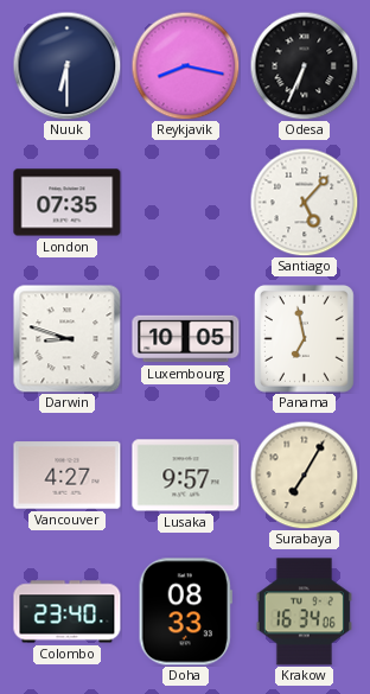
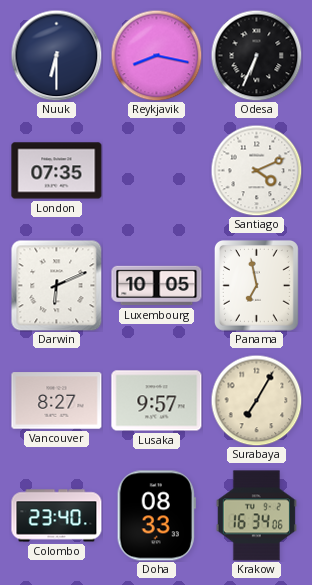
Santiago: 5:07 -> 4:11 (256, 170)
Darwin: 8:48 -> 6:11 (56, 285)
Vancouver: 4:27 -> 8:27 (57, 401)
